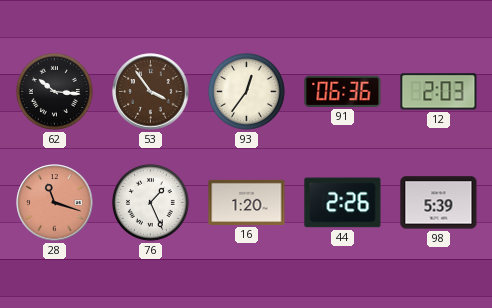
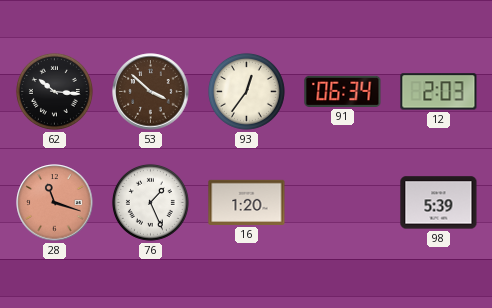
53: 3:54 -> 3:52 (151, 92)
91: 06:36 -> 06:34 (343, 91)
44: 2:26 -> none (343, 203)
